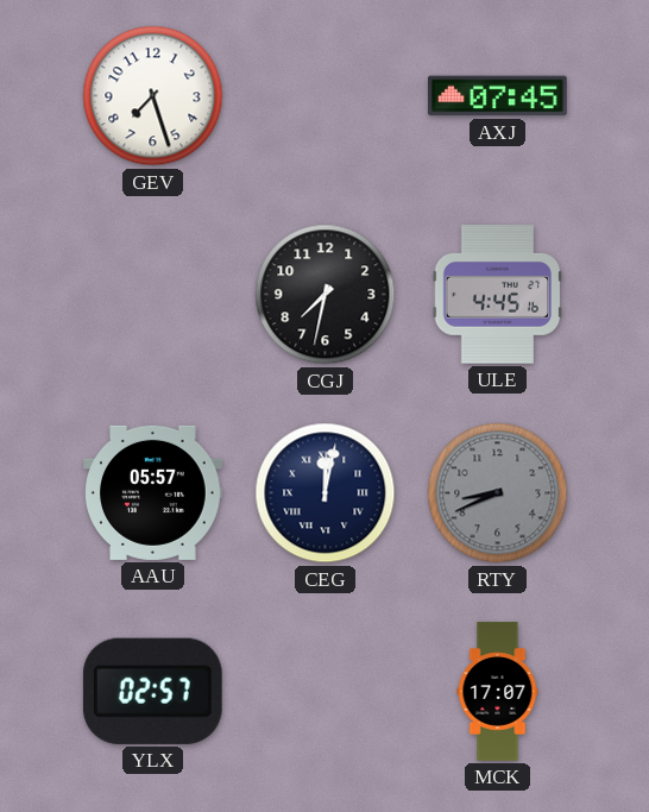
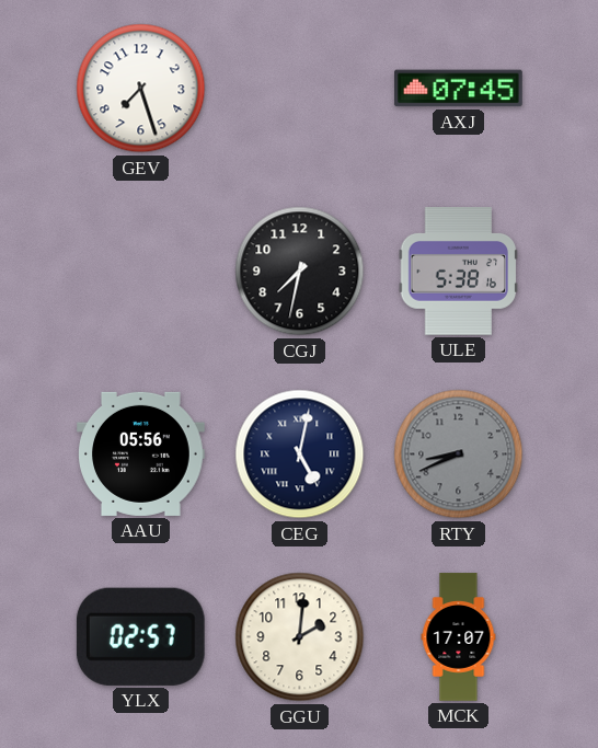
ULE: 4:45 -> 5:38 (459, 272)
AAU: 05:57 -> 05:56 (141, 453)
CEG: 12:02 -> 5:02 (300, 454)
GGU: none -> 2:01 (300, 637)
